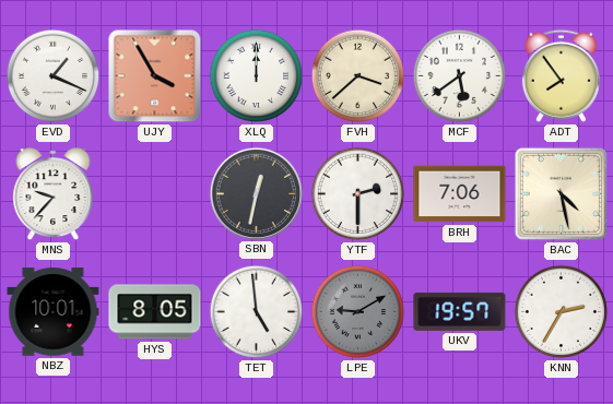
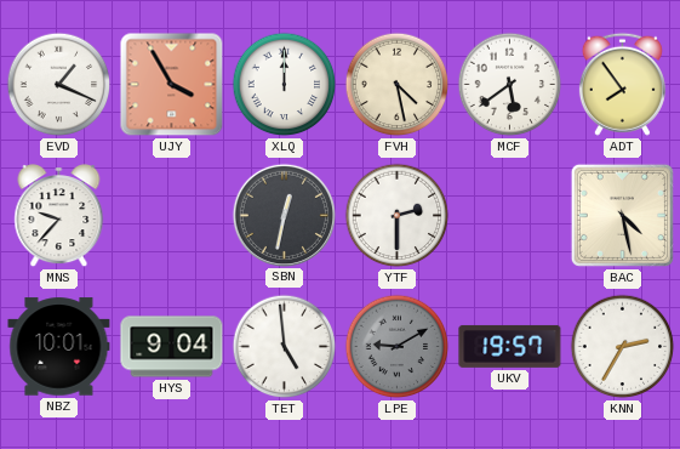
FVH: 3:38 -> 4:28 (398, 85)
BRH: 7:06 -> none (460, 194)
HYS: 8:05 -> 9:04 (172, 347)
